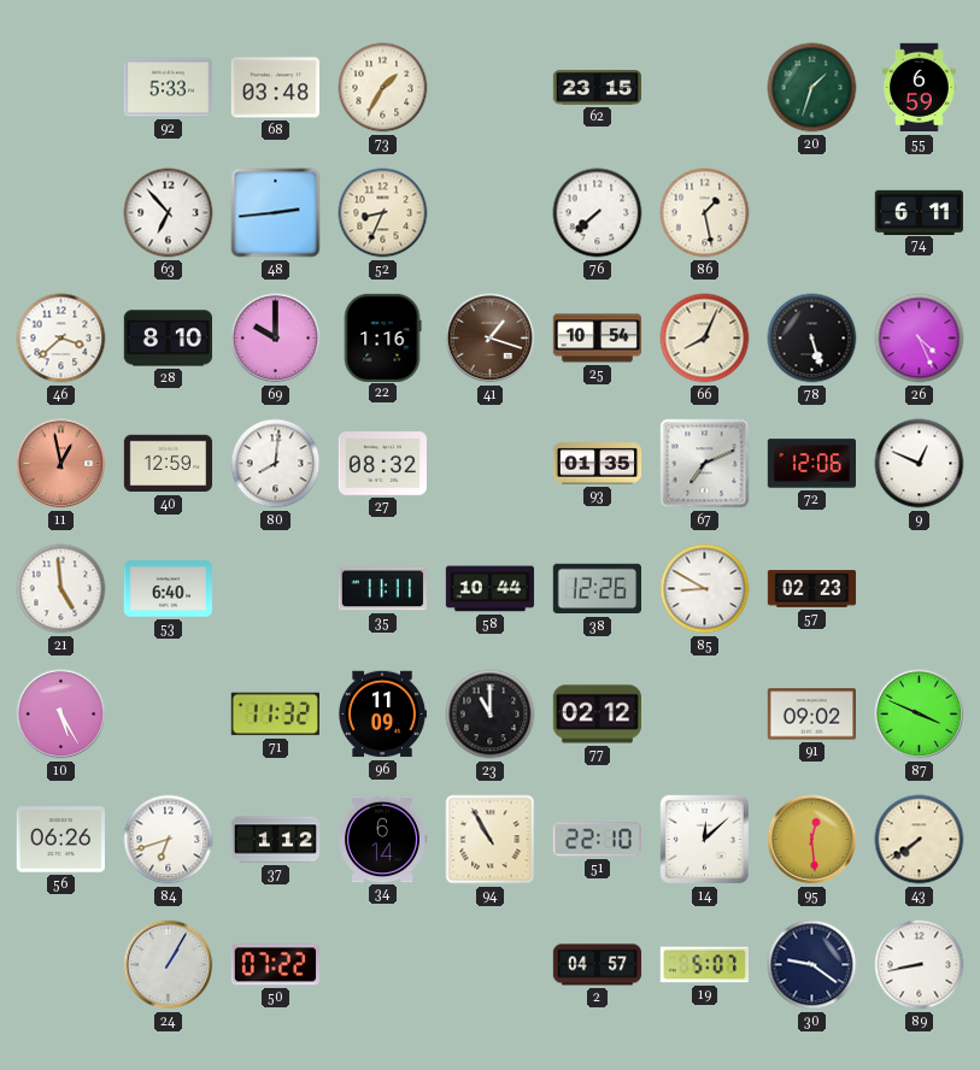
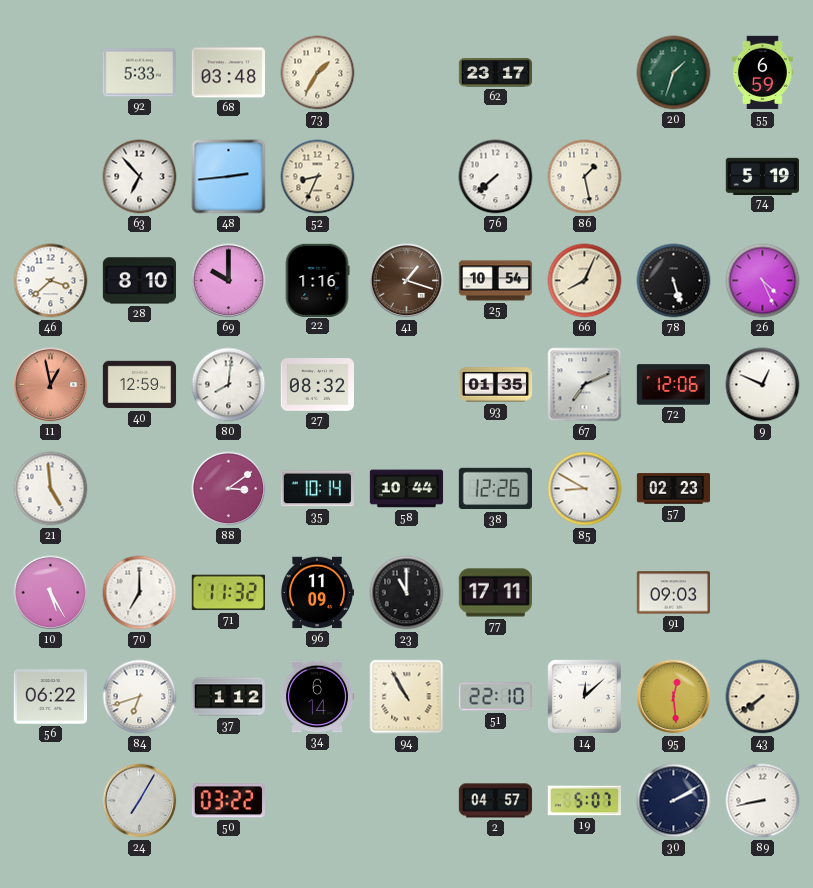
62: 23:15 -> 23:17 (496, 73)
74: 6:11 -> 5:19 (763, 176)
53: 6:40 -> none (169, 589)
88: none -> 3:09 (229, 489)
35: 11:11 -> 10:14 (317, 489)
70: none -> 7:00 (140, 593)
77: 02:12 -> 17:11 (496, 593)
91: 09:02 -> 09:03 (673, 593)
87: 3:49 -> none (920, 715)
56: 06:26 -> 06:22 (50, 697)
24: 1:05 -> 7:05 (140, 801)
50: 07:22 -> 03:22 (228, 801)
30: 9:21 -> 2:10 (674, 801)
